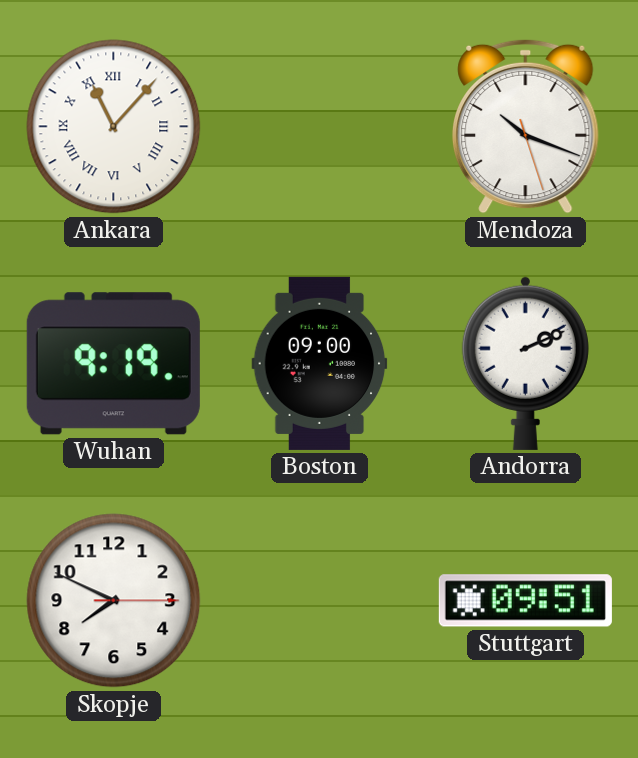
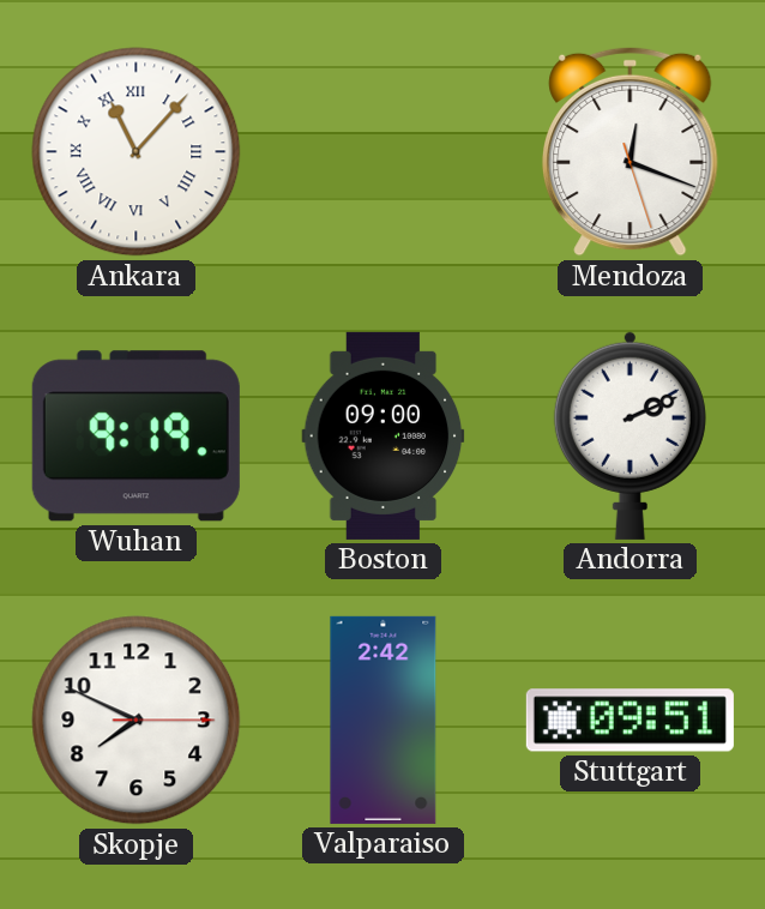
Mendoza: 10:18 -> 12:18 (631, 151)
Valparaiso: none -> 2:42 (384, 720)
